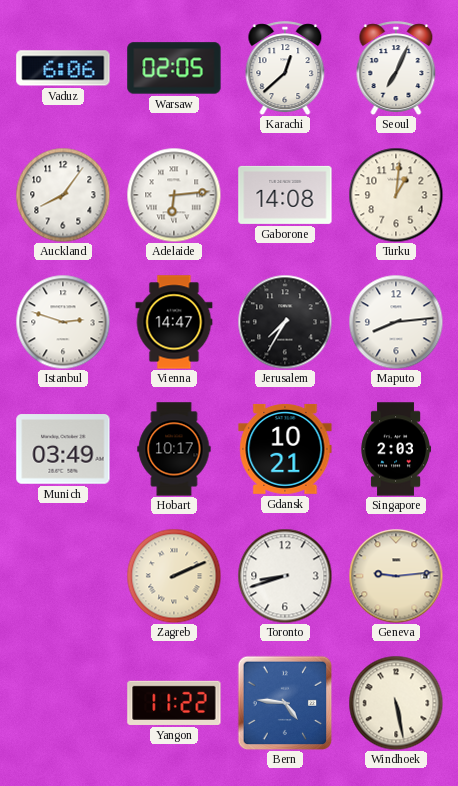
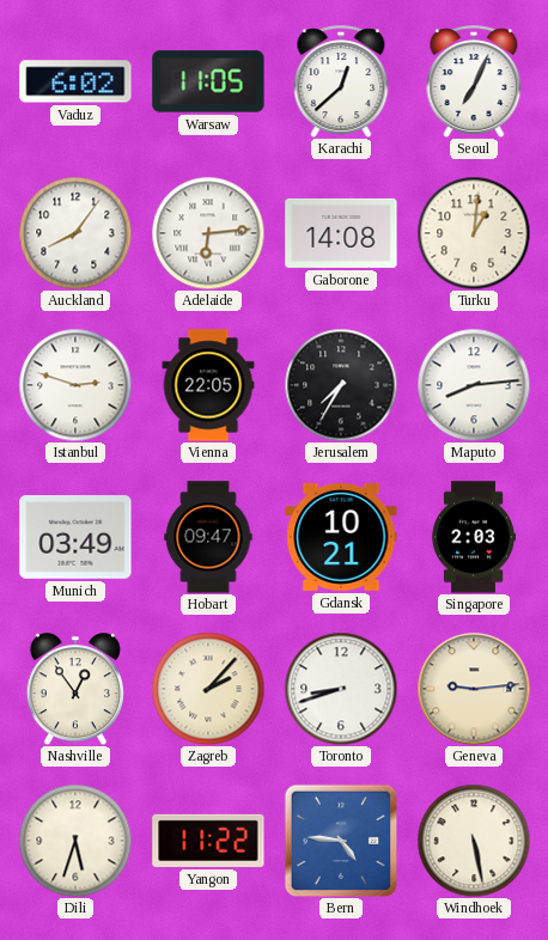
Vaduz: 6:06 -> 6:02 (75, 81)
Warsaw: 02:05 -> 11:05 (208, 81)
Vienna: 14:47 -> 22:05 (208, 385)
Hobart: 10:17 -> 09:47 (208, 537)
Nashville: none -> 12:54 (75, 689)
Zagreb: 2:11 -> 2:07 (208, 689)
Dili: none -> 5:33 (75, 841)
